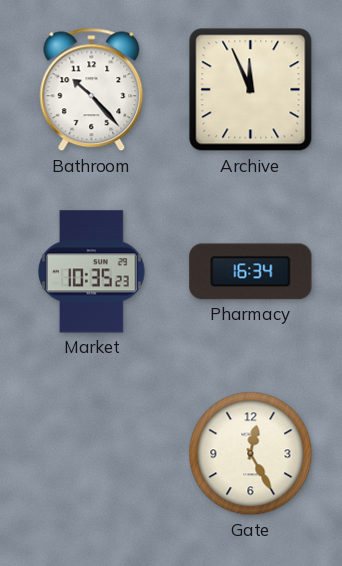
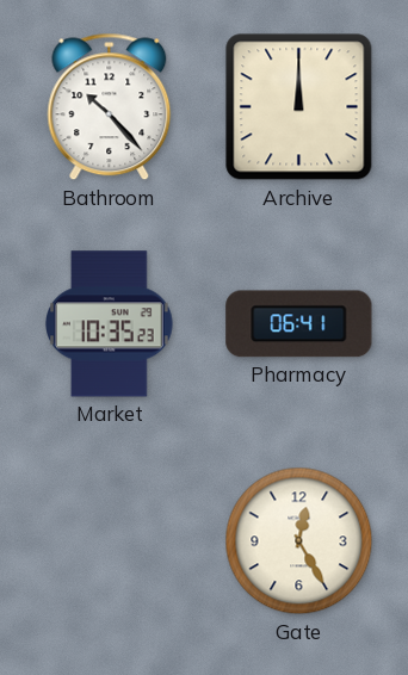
Archive: 11:56 -> 12:00 (299, 107)
Pharmacy: 16:34 -> 06:41 (299, 324)
